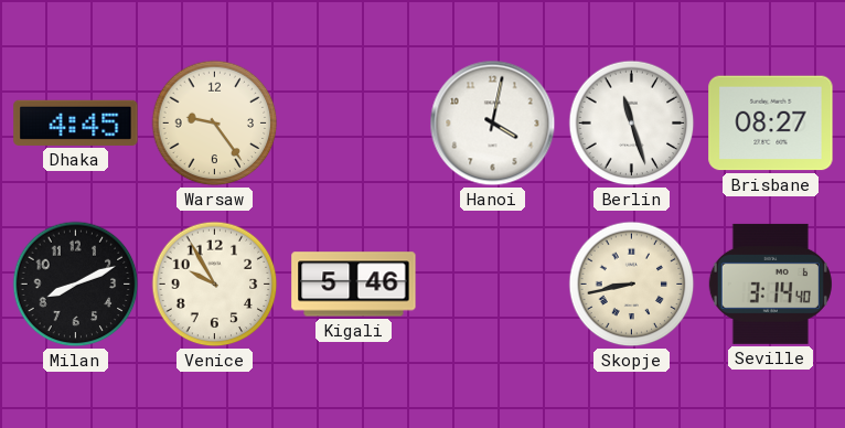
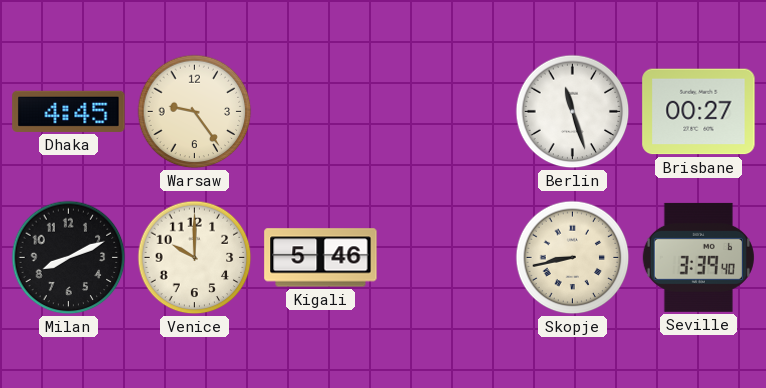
Hanoi: 4:02 -> none (493, 124)
Brisbane: 08:27 -> 00:27 (699, 112)
Venice: 9:55 -> 10:00 (195, 258)
Seville: 3:14 -> 3:39 (698, 257)
